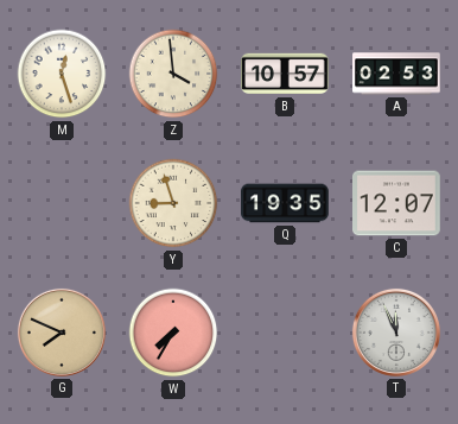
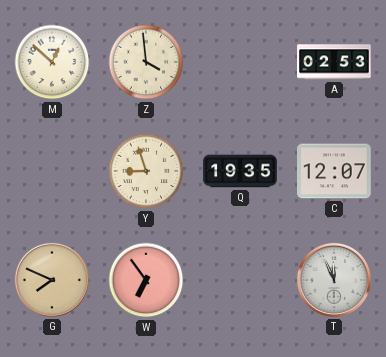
M: 12:27 -> 12:52 (52, 62)
B: 10:57 -> none (285, 74)
W: 7:35 -> 6:54 (146, 280)
